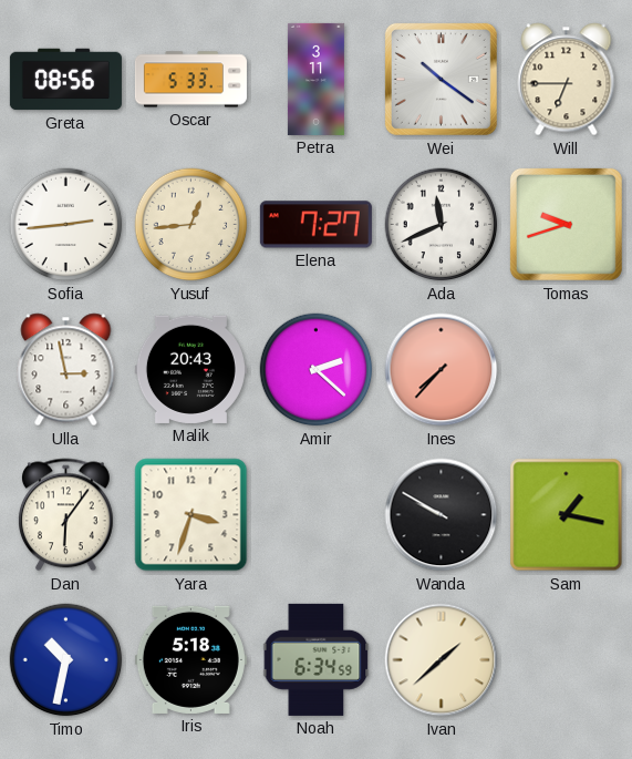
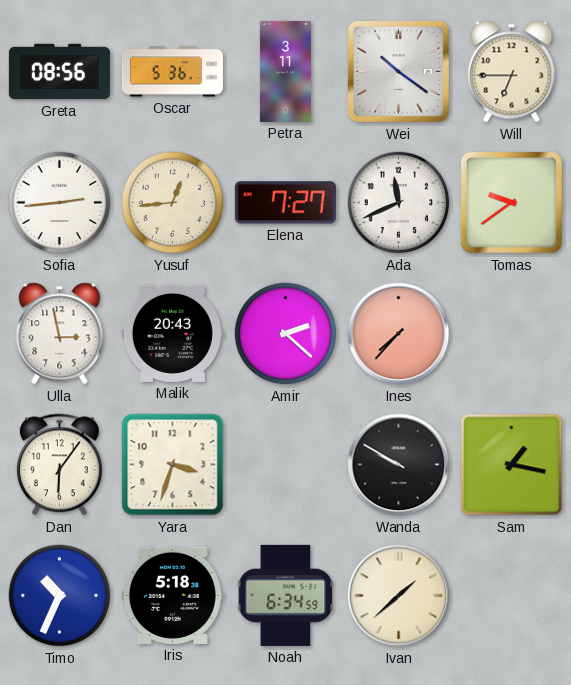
Oscar: 5:33 -> 5:36 (172, 72)
Tomas: 9:42 -> 9:39 (511, 202)
Timo: 10:32 -> 10:34 (60, 596)
